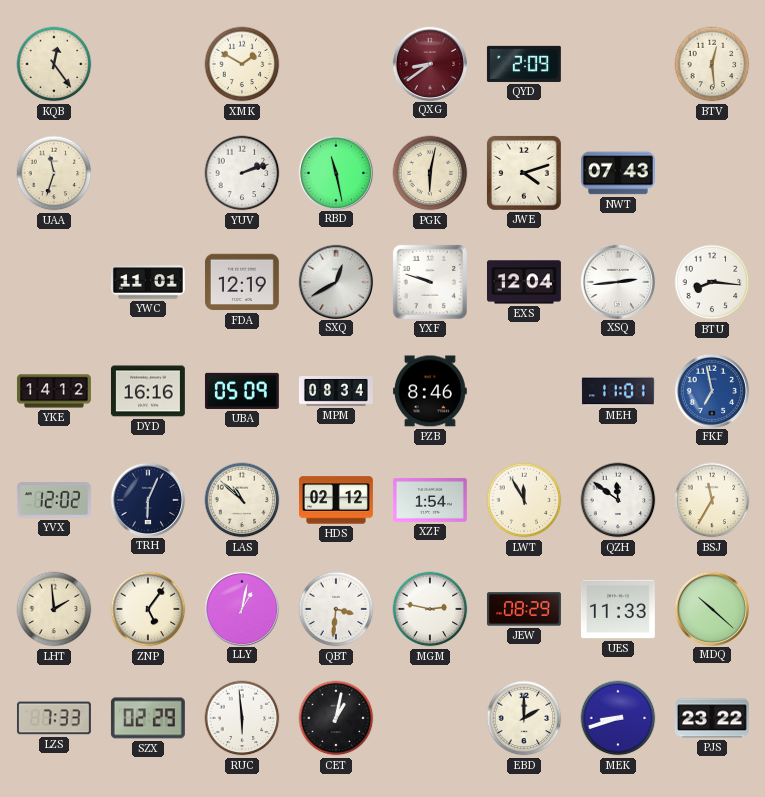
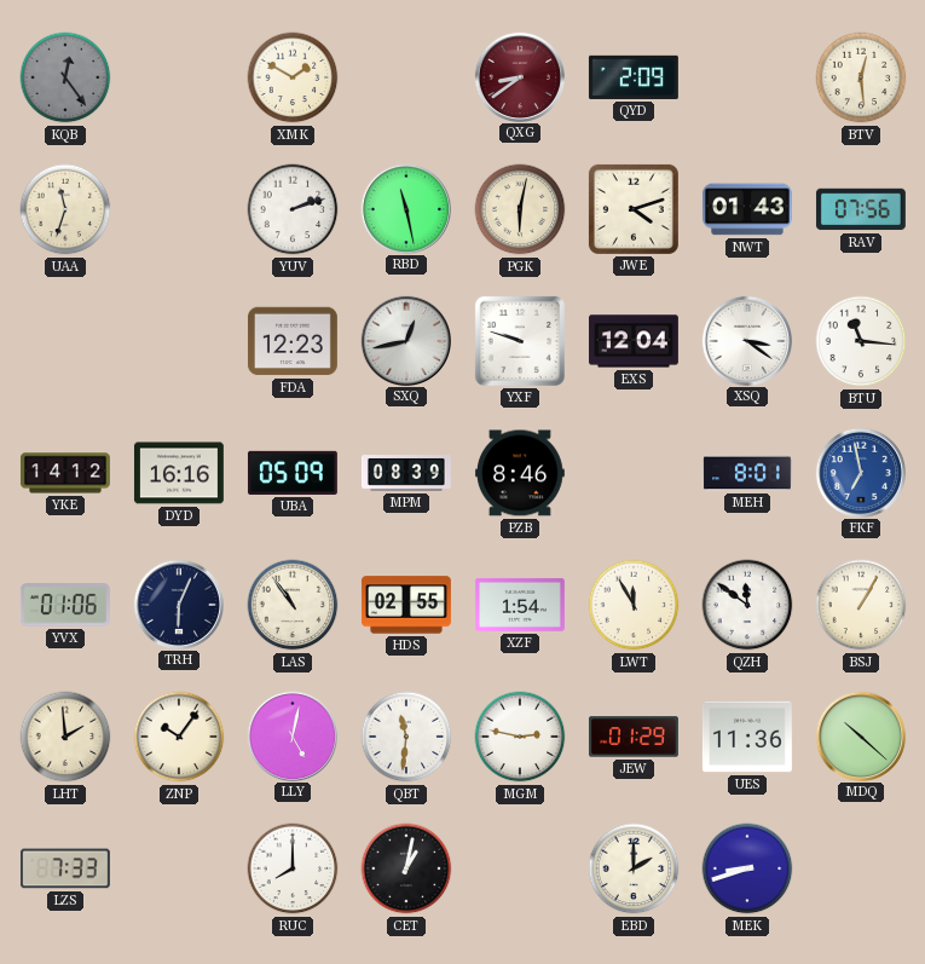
KQB dial: cream -> grey (65, 77)
NWT: 07:43 -> 01:43 (747, 209)
RAV: none -> 07:56 (861, 209)
YWC: 11:01 -> none (148, 282)
FDA: 12:19 -> 12:23 (293, 341)
SXQ: 12:40 -> 12:43 (405, 340)
XSQ: 2:44 -> 3:21 (746, 340)
BTU: 8:16 -> 11:16 (861, 341)
MPM: 08:34 -> 08:39 (406, 474)
MEH: 11:01 -> 8:01 (747, 473)
YVX: 12:02 -> 01:06 (65, 605)
LAS: 10:52 -> 10:54 (293, 605)
HDS: 02:12 -> 02:55 (406, 605)
BSJ: 11:35 -> 1:05 (861, 605)
ZNP: 5:06 -> 10:06 (179, 737)
LLY: 1:02 -> 5:02 (291, 735)
QBT: 3:31 -> 11:31 (406, 737)
JEW: 08:29 -> 01:29 (634, 737)
UES: 11:33 -> 11:36 (747, 737)
SZX: 02:29 -> none (148, 718)
RUC: 5:59 -> 8:00 (293, 868)
PJS: 23:22 -> none (712, 718)
